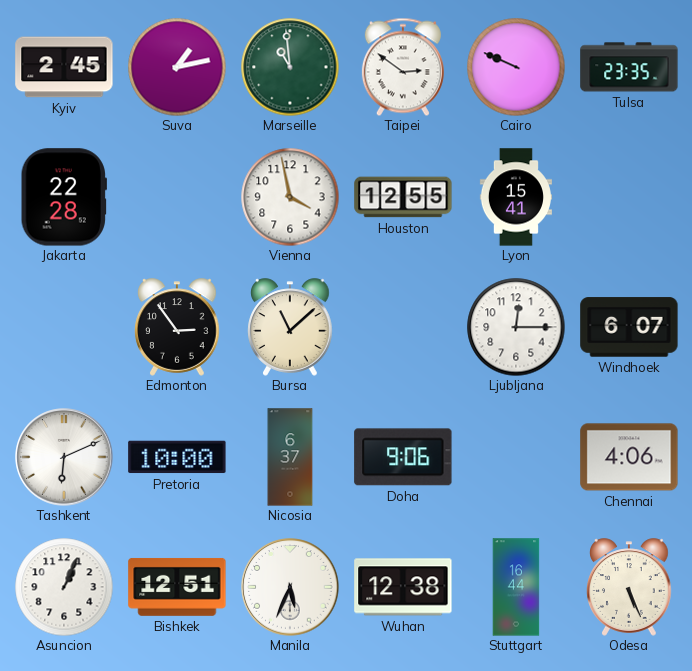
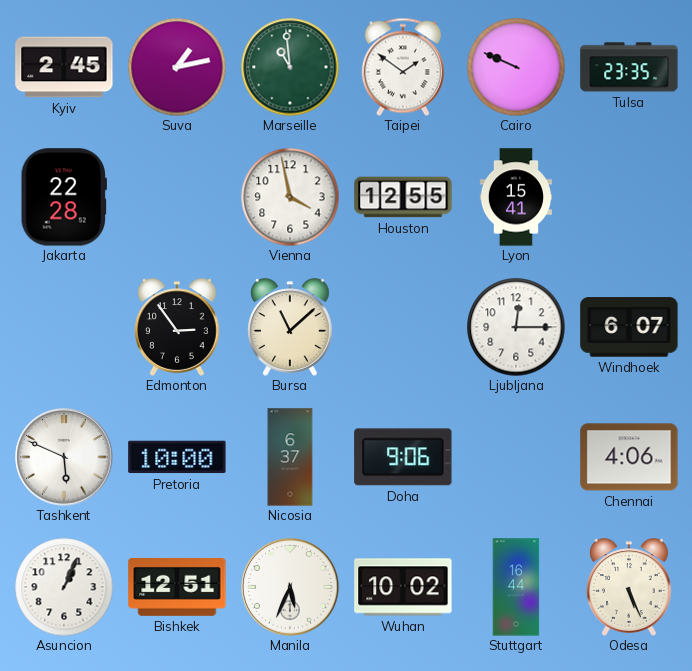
Taipei: 2:51 -> 1:51 (403, 67)
Tashkent: 6:11 -> 5:49 (64, 457)
Wuhan: 12:38 -> 10:02 (403, 587)
